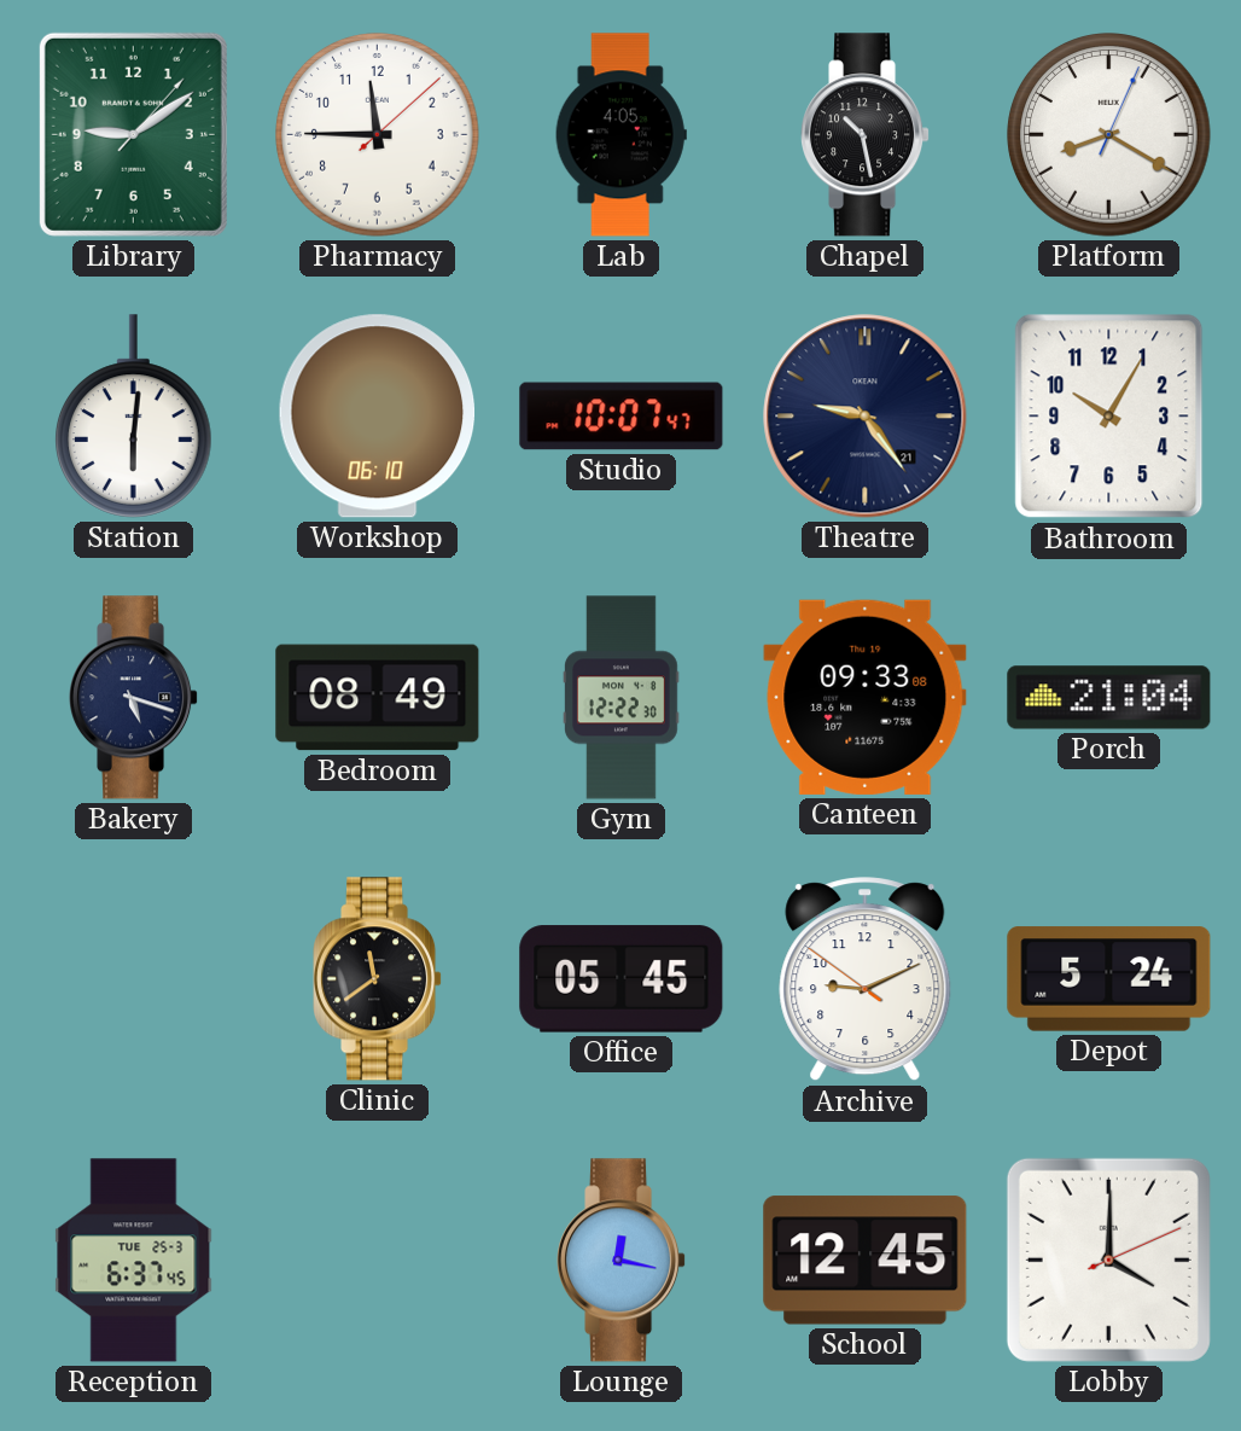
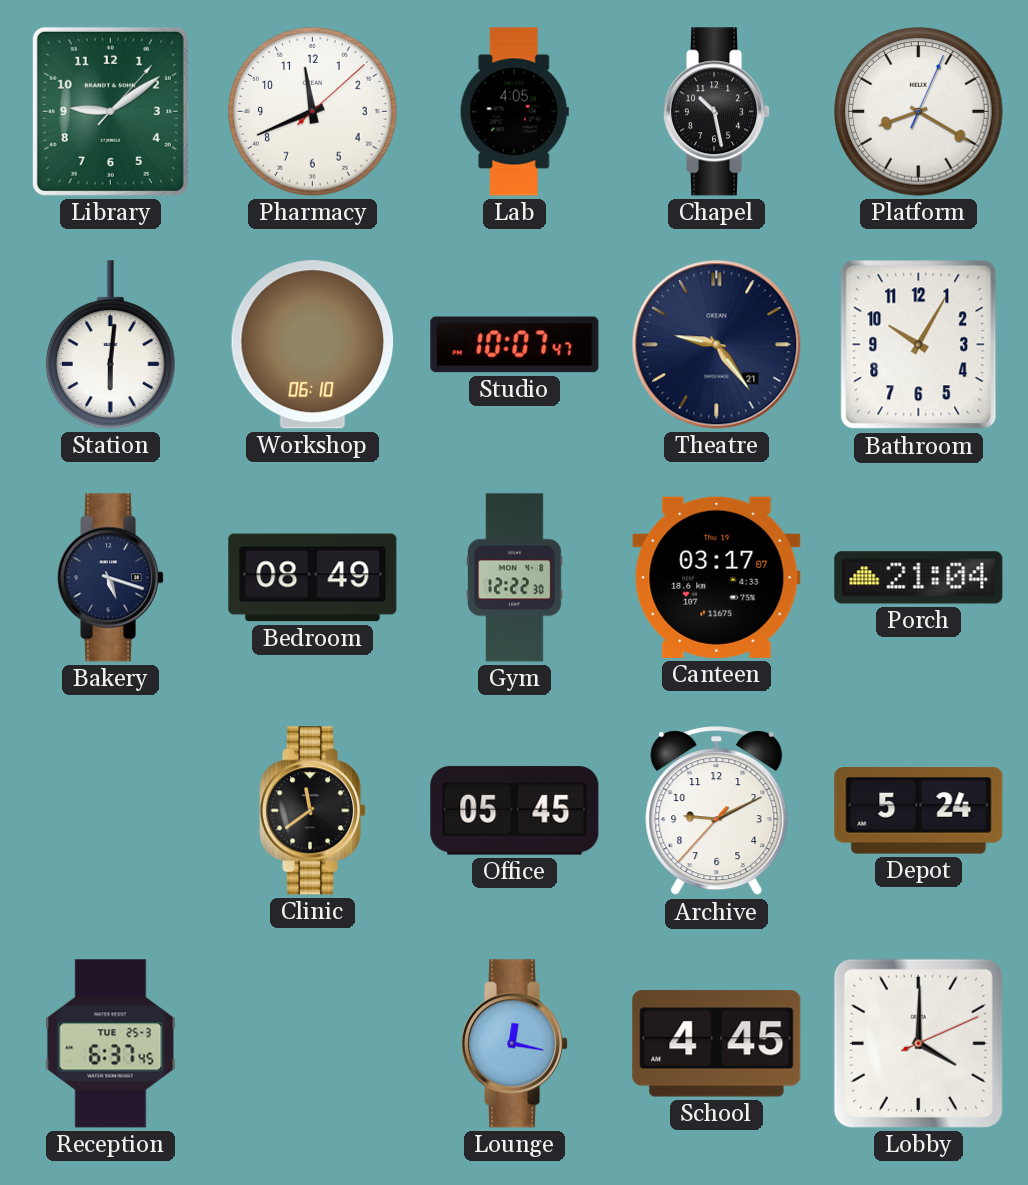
Pharmacy: 11:45 -> 11:41 (313, 112)
Canteen: 09:33 -> 03:17 (717, 577)
Archive: 9:10:51 -> 9:10:37 (717, 811)
School: 12:45 -> 4:45 (717, 1044)
